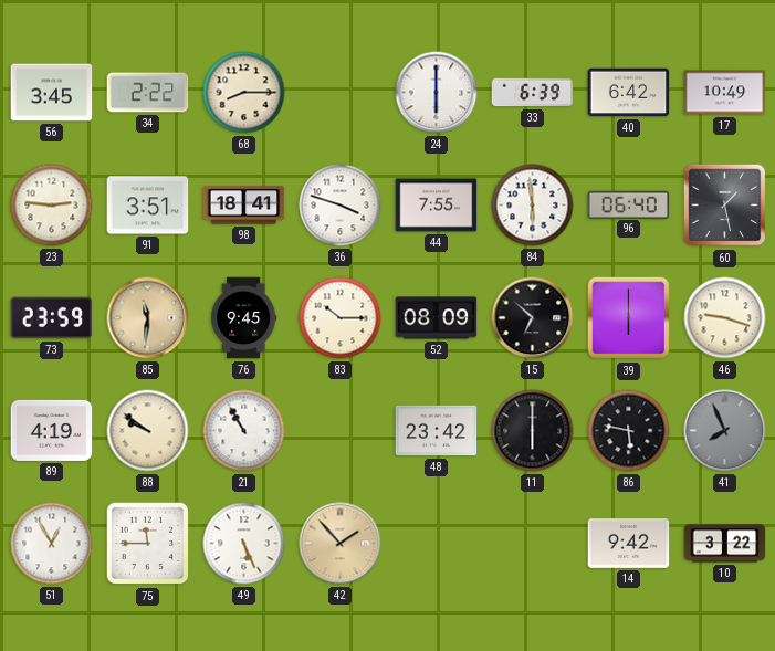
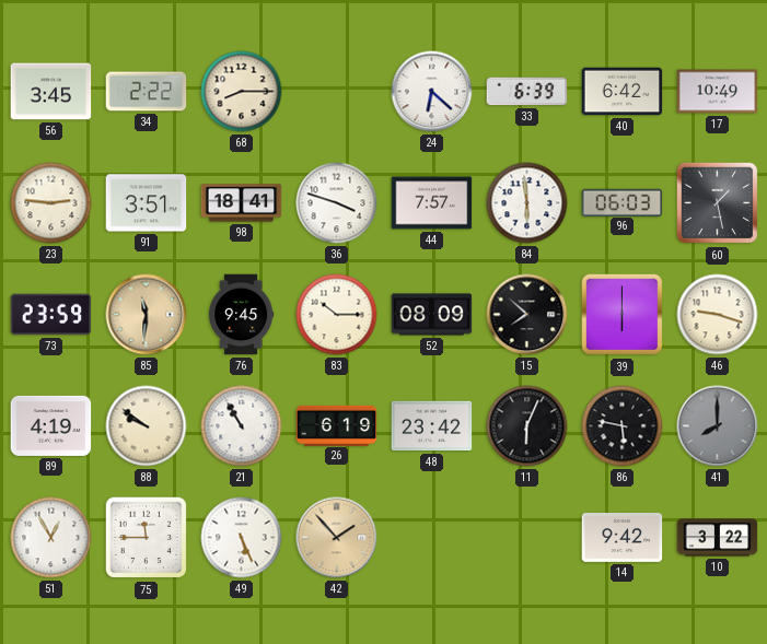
24: 6:00 -> 6:22 (432, 92)
44: 7:55 -> 7:57 (432, 203)
96: 06:40 -> 06:03 (623, 202)
15: 6:52 -> 7:52 (527, 315)
26: none -> 6:19 (337, 425)
11: 6:00 -> 6:04 (527, 426)
41: 7:56 -> 8:00 (718, 426)
